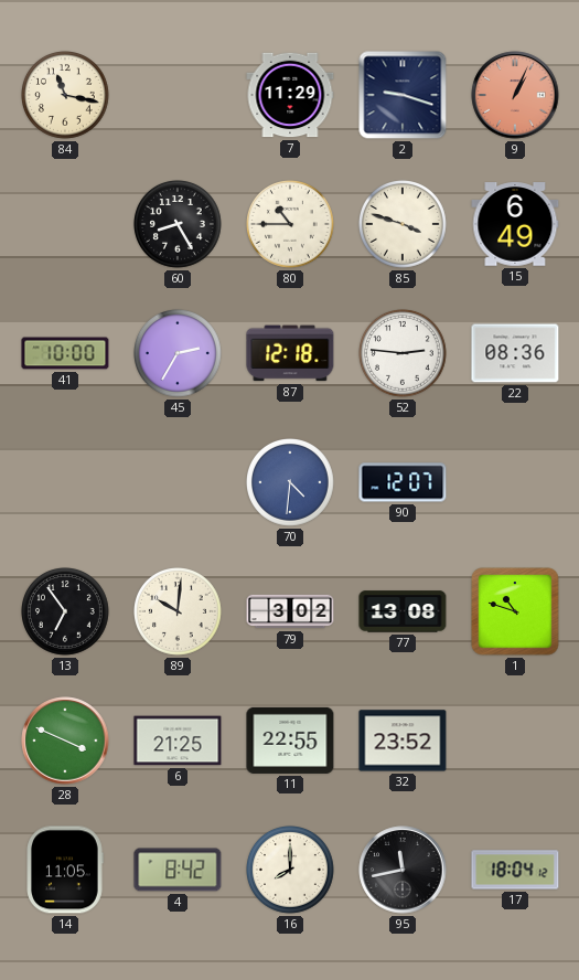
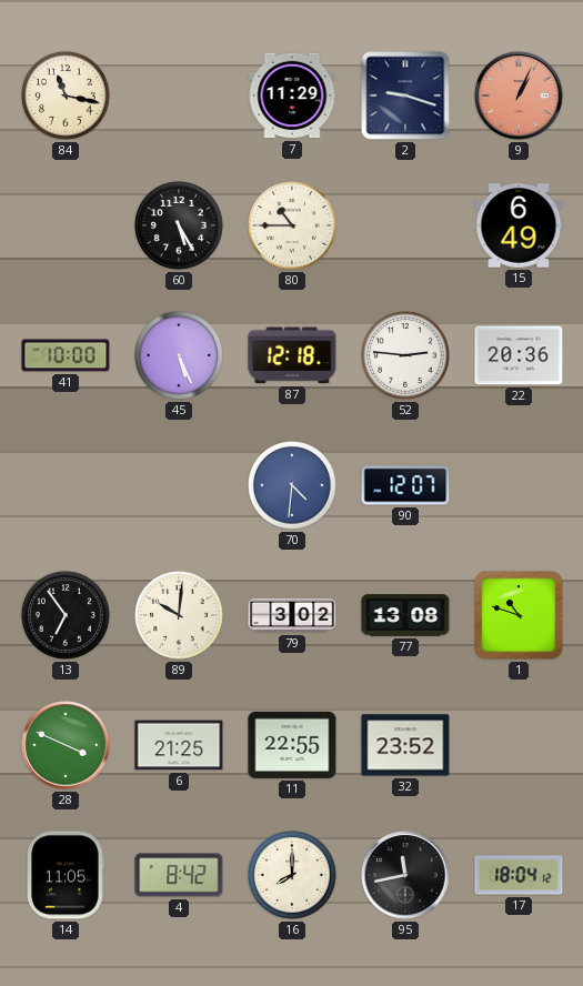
60: 8:25 -> 5:25 (180, 227)
85: 3:48 -> none (404, 225)
45: 2:35 -> 5:26 (180, 356)
22: 08:36 -> 20:36 (519, 355)
